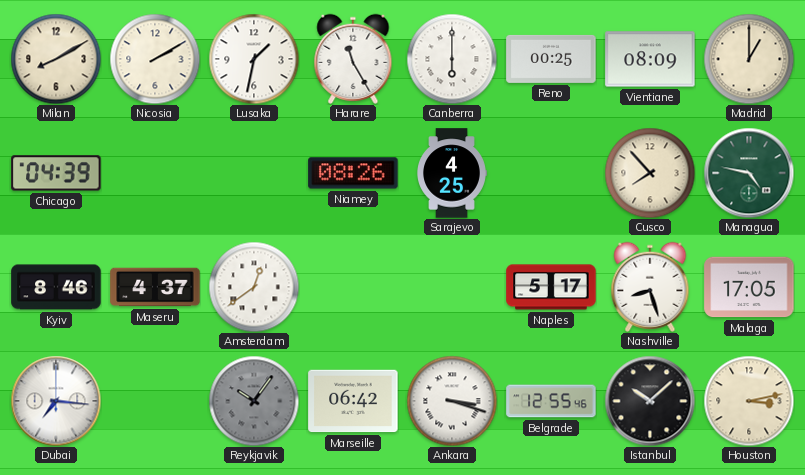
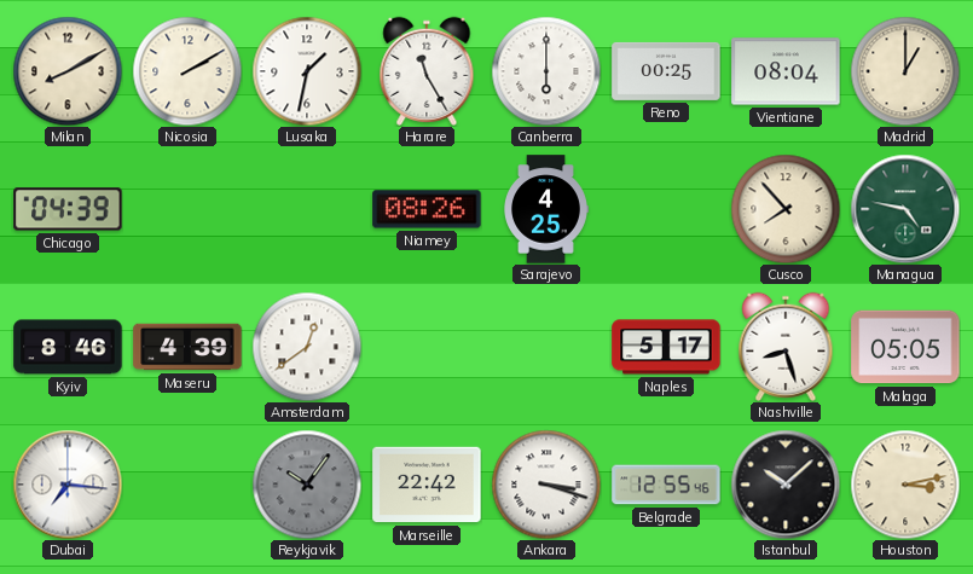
Vientiane: 08:09 -> 08:04 (786, 71)
Maseru: 4:37 -> 4:39 (187, 347)
Malaga: 17:05 -> 05:05 (905, 347)
Marseille: 06:42 -> 22:42 (427, 485)
